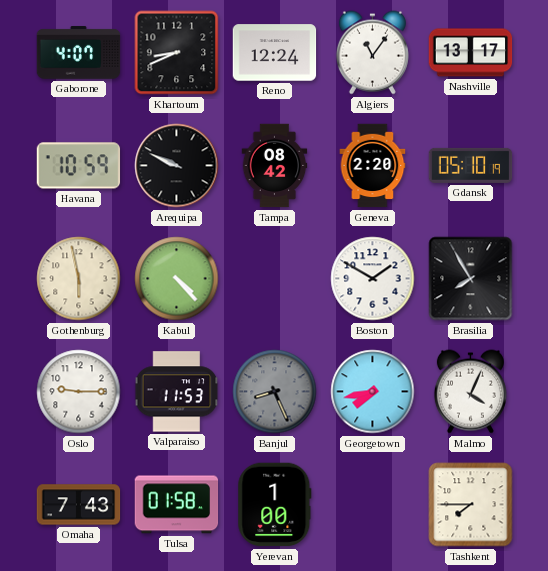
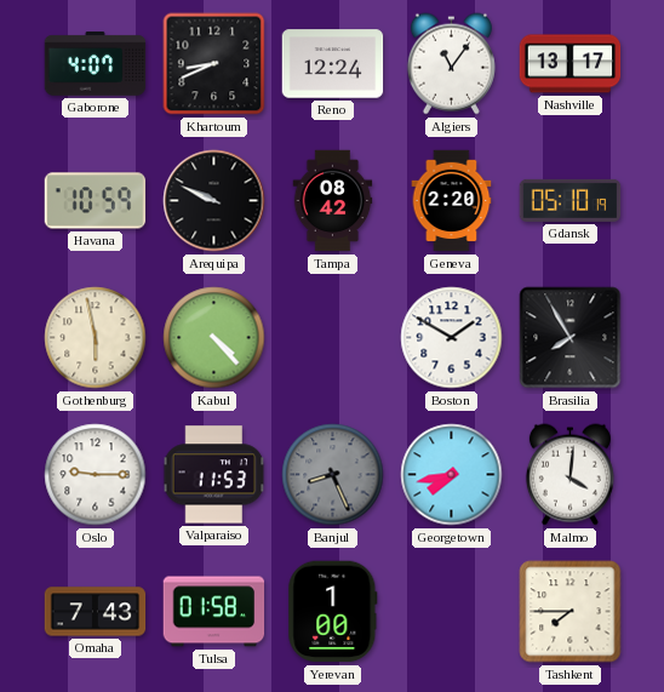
Malmo: 4:04 -> 4:01 (569, 475)
